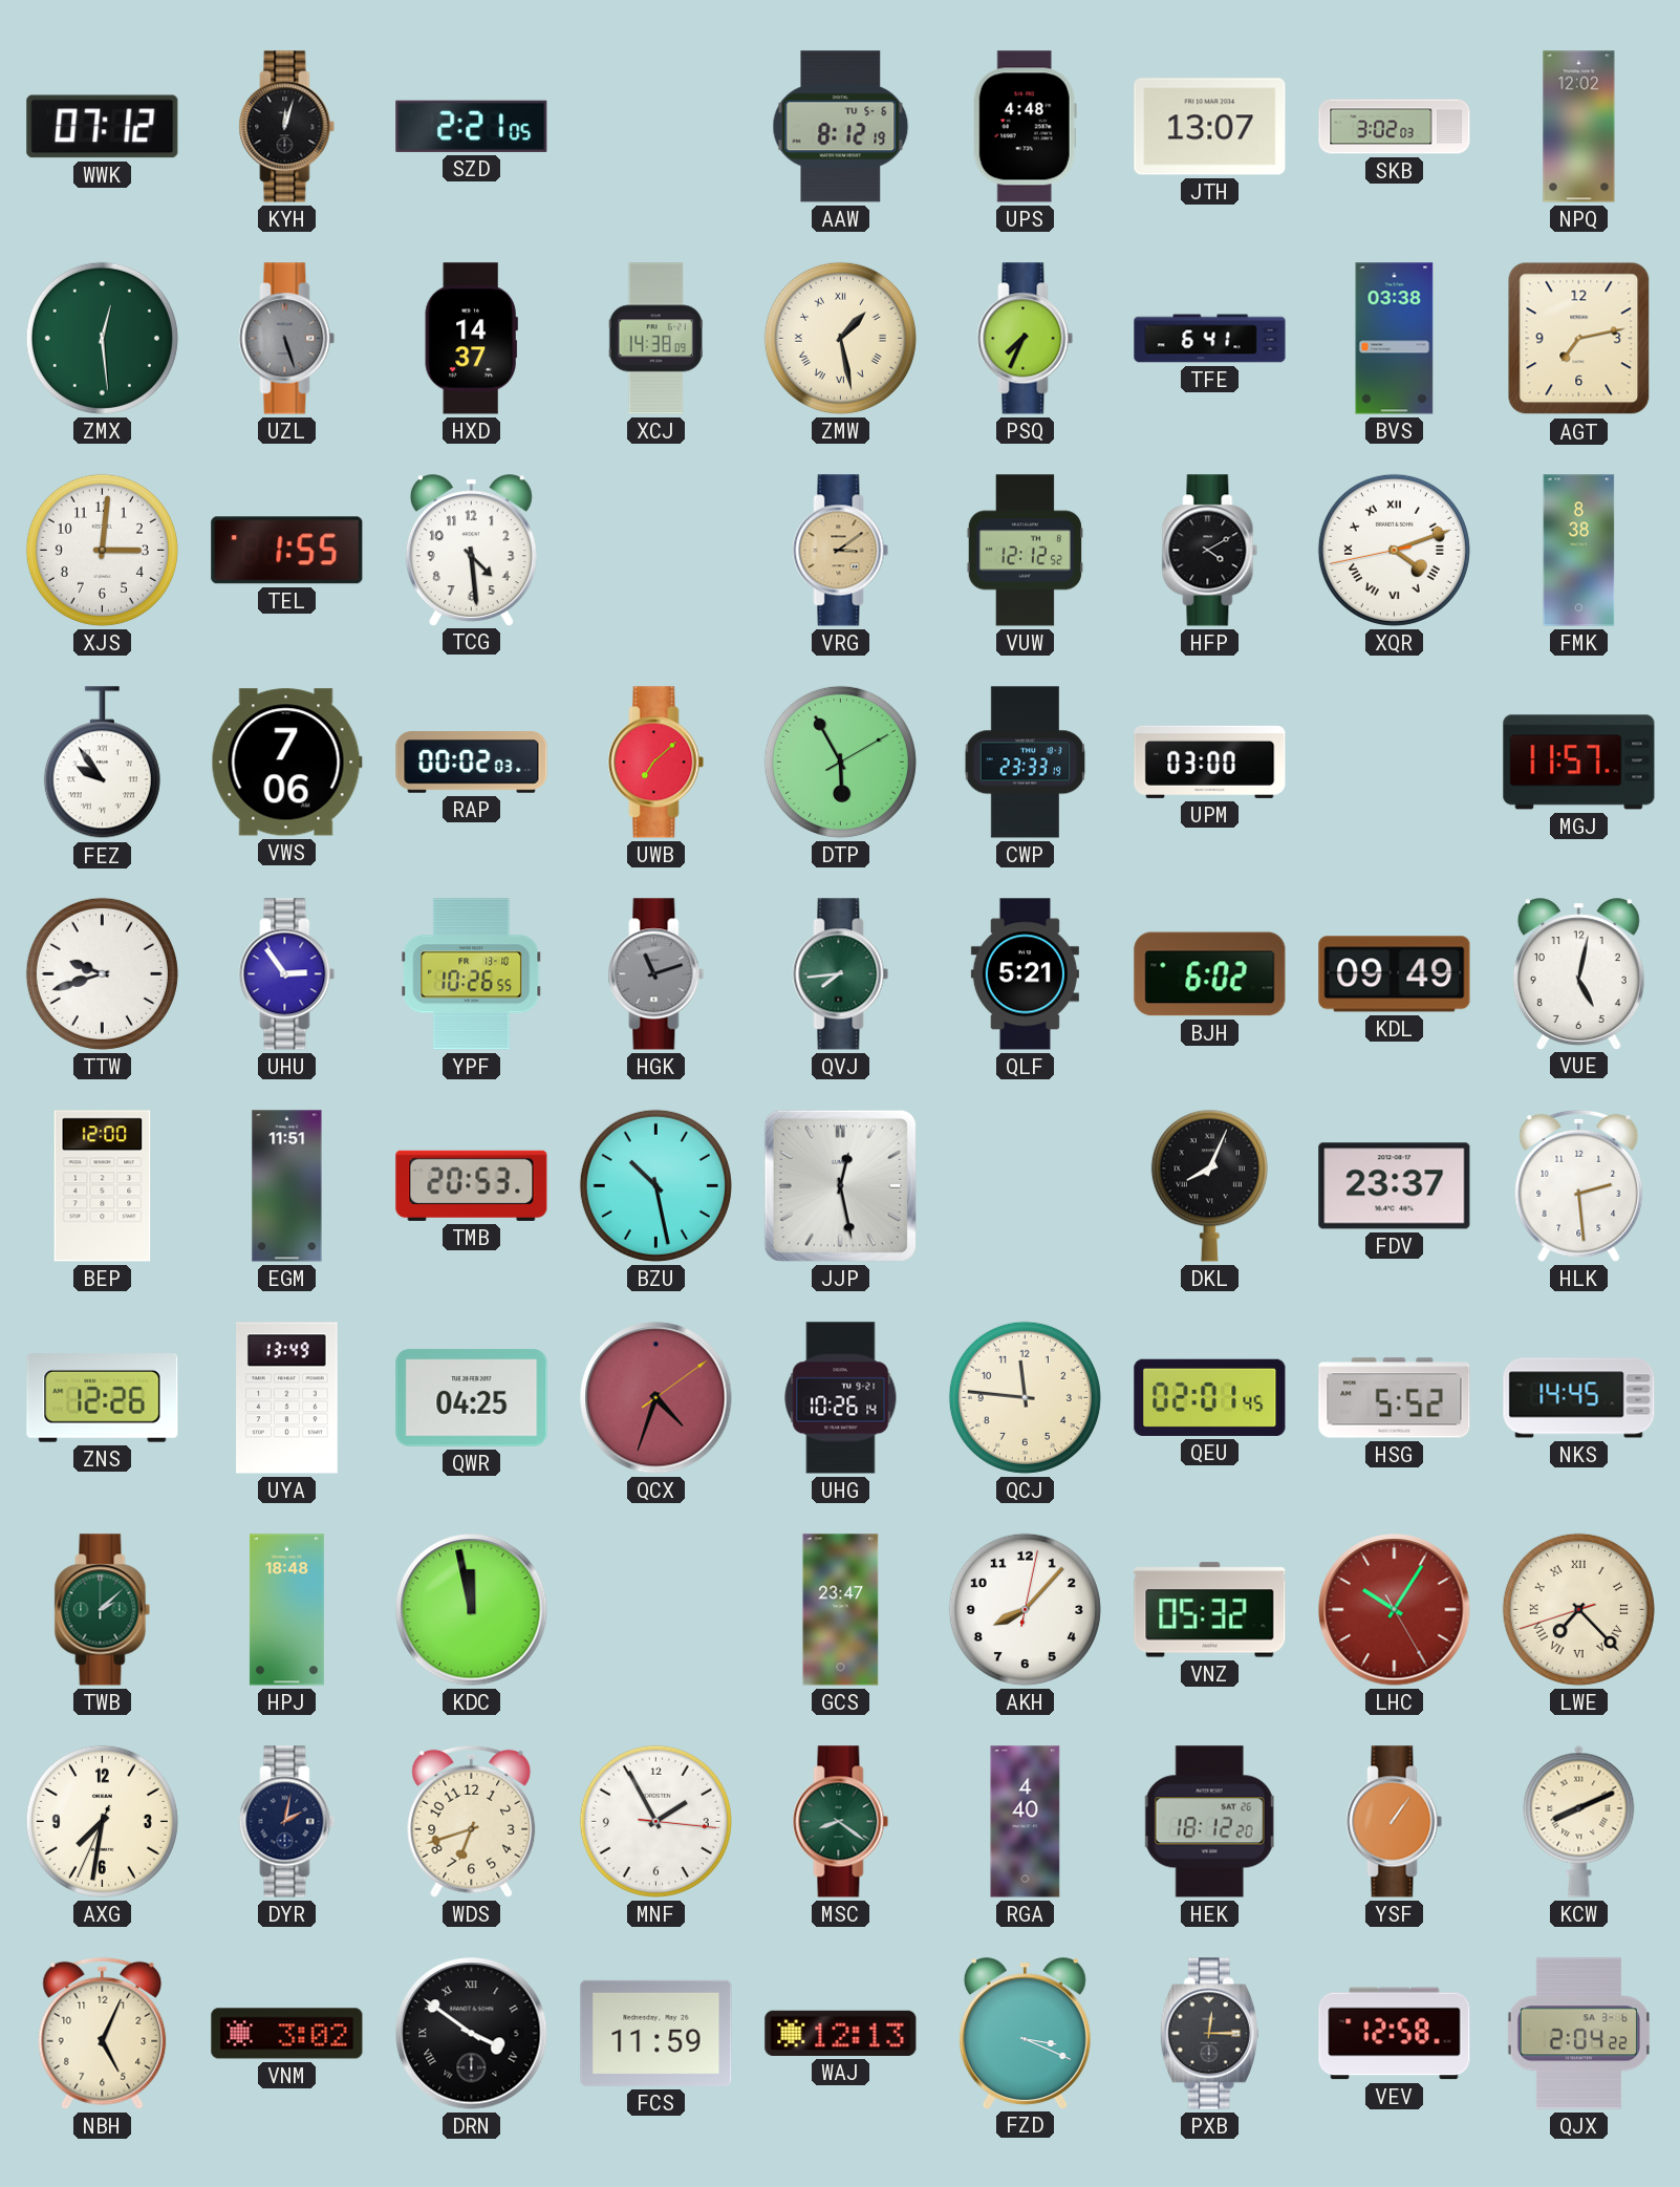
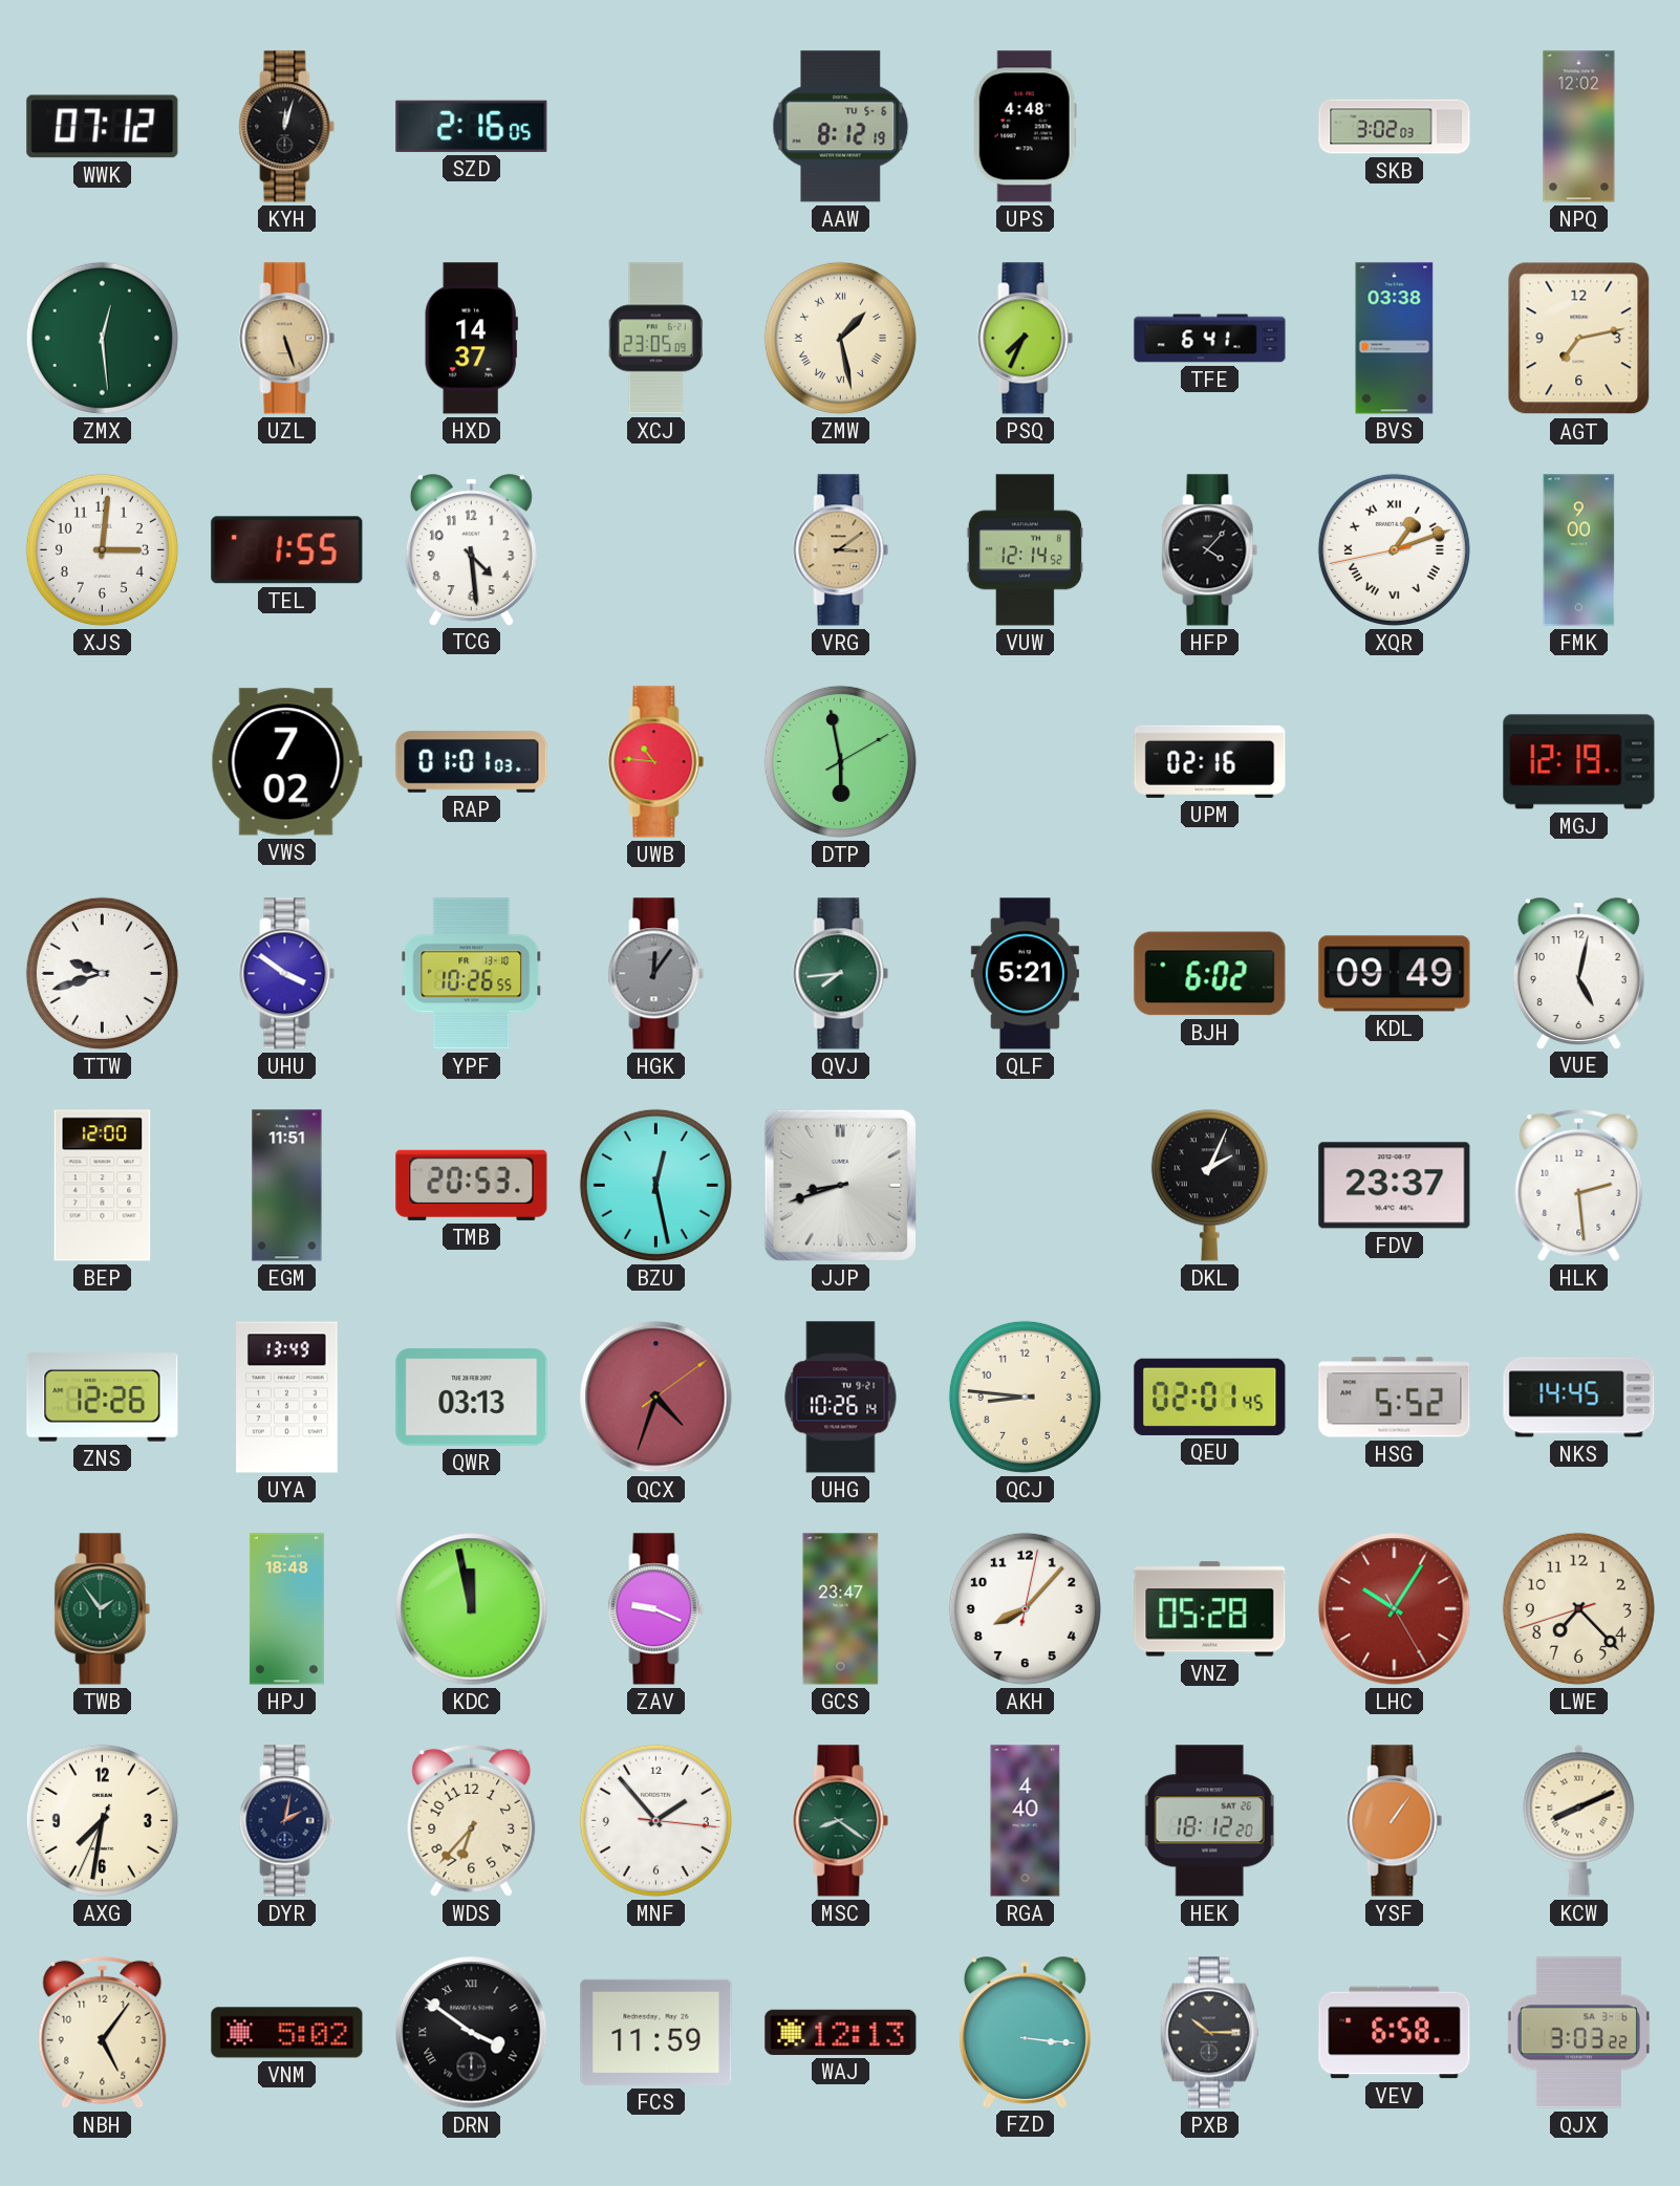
SZD: 2:21 -> 2:16 (472, 126)
JTH: 13:07 -> none (1210, 127)
UZL dial: grey -> champagne (287, 339)
XCJ: 14:38 -> 23:05 (655, 339)
VUW: 12:12 -> 12:14 (1025, 550)
HFP: 4:10 -> 4:07 (1210, 550)
XQR: 4:11 -> 1:11 (1394, 549)
FMK: 8:38 -> 9:00 (1579, 550)
FEZ: 9:54 -> none (102, 763)
VWS: 7:06 -> 7:02 (286, 762)
RAP: 00:02 -> 01:01 (472, 762)
UWB: 7:08 -> 10:46 (656, 762)
DTP: 5:55 -> 5:58 (840, 761)
CWP: 23:33 -> none (1026, 763)
UPM: 03:00 -> 02:16 (1210, 761)
MGJ: 11:57 -> 12:19 (1579, 762)
UHU: 2:54 -> 3:51 (287, 974)
HGK: 11:12 -> 12:06 (656, 974)
BZU: 10:28 -> 12:28 (655, 1185)
JJP: 12:28 -> 8:42 (840, 1185)
DKL: 8:04 -> 2:04 (1209, 1185)
QWR: 04:25 -> 03:13 (472, 1398)
QCJ: 11:46 -> 8:46 (1025, 1397)
TWB: 2:08 -> 1:54 (103, 1609)
ZAV: none -> 9:19 (656, 1609)
VNZ: 05:32 -> 05:28 (1210, 1609)
LWE numerals: Roman -> Arabic (1578, 1608)
WDS: 6:42 -> 6:37 (472, 1820)
MNF: 1:55 -> 1:53 (655, 1820)
NBH: 5:04 -> 5:06 (103, 2032)
VNM: 3:02 -> 5:02 (287, 2033)
FZD: 3:19 -> 3:16 (1025, 2032)
PXB: 12:15 -> 10:15 (1209, 2033)
VEV: 12:58 -> 6:58 (1395, 2033)
QJX: 2:04 -> 3:03 (1578, 2033)
